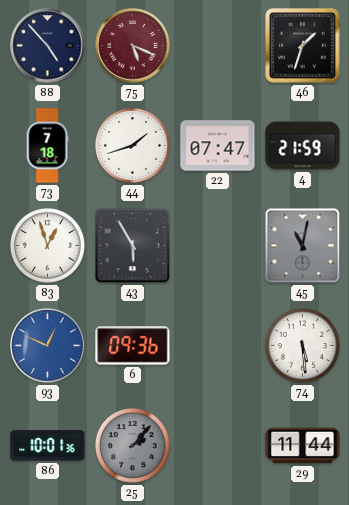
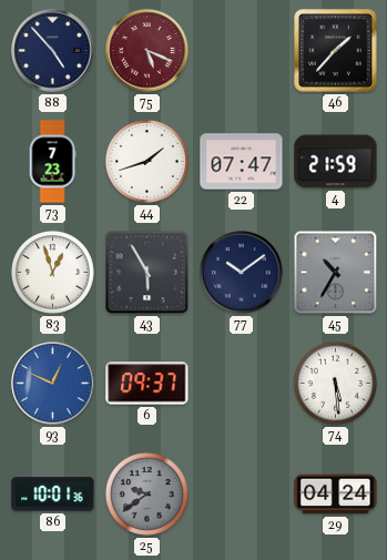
46: 1:33 -> 1:37 (336, 51)
73: 7:18 -> 7:23 (52, 162)
77: none -> 10:09 (242, 273)
45: 11:02 -> 10:35 (336, 273)
6: 09:36 -> 09:37 (147, 384)
25: 2:07 -> 9:39 (146, 493)
29: 11:44 -> 04:24 (336, 495)
